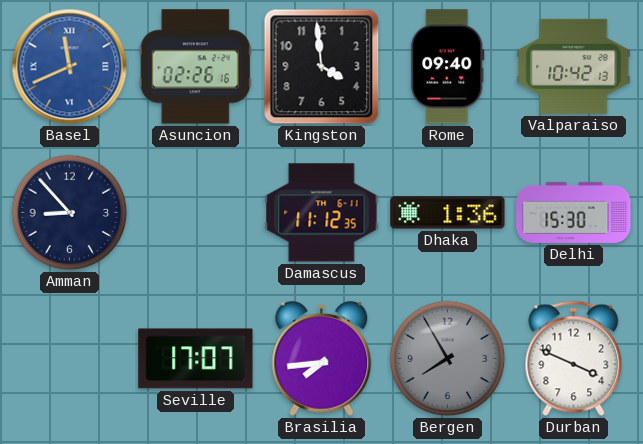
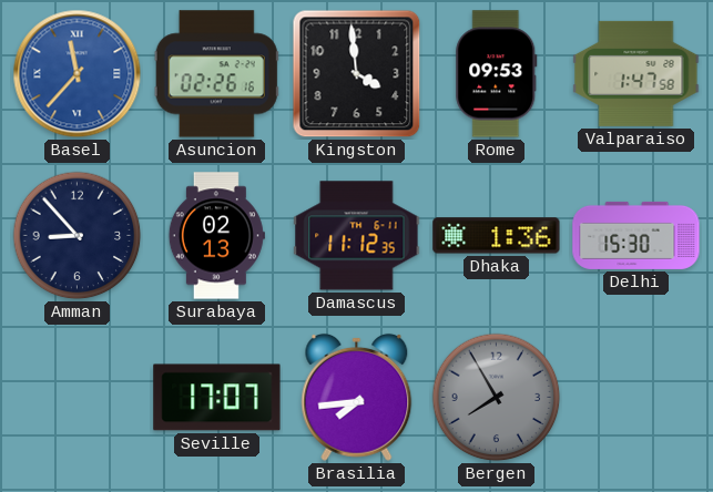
Basel: 11:41 -> 11:37 (78, 74)
Rome: 09:40 -> 09:53 (497, 74)
Valparaiso: 10:42 -> 1:47 (636, 73)
Surabaya: none -> 02:13 (216, 236)
Durban: 3:49 -> none (574, 359)
